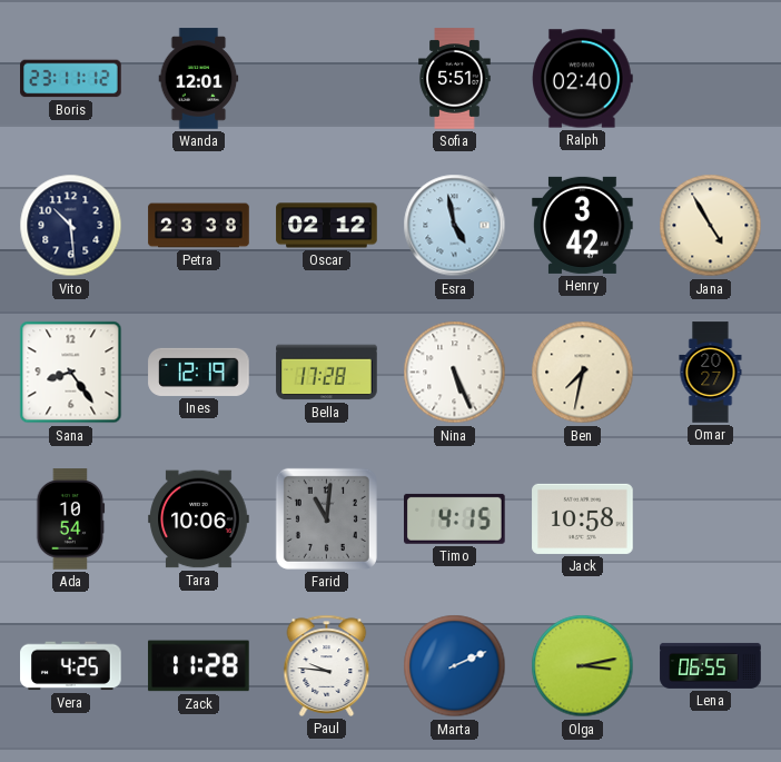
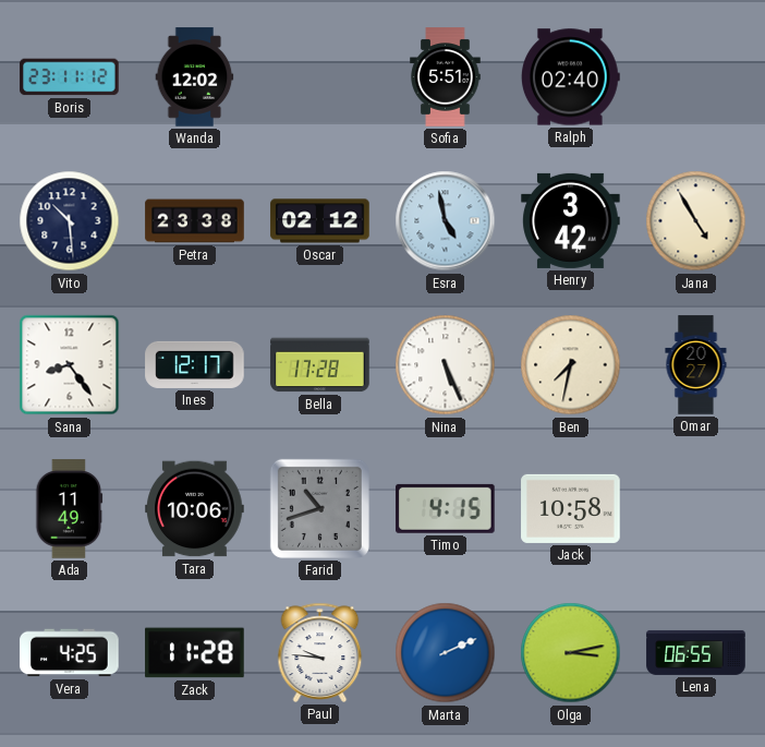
Wanda: 12:01 -> 12:02 (195, 77)
Ines: 12:19 -> 12:17 (195, 364)
Ada: 10:54 -> 11:49 (70, 509)
Farid: 11:01 -> 10:42 (319, 508)
